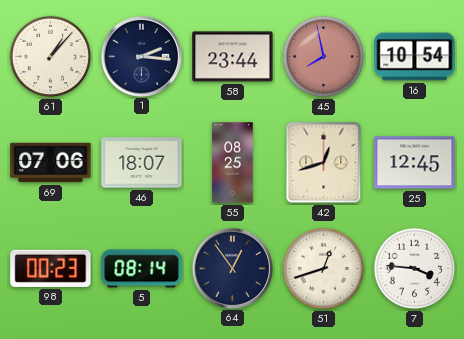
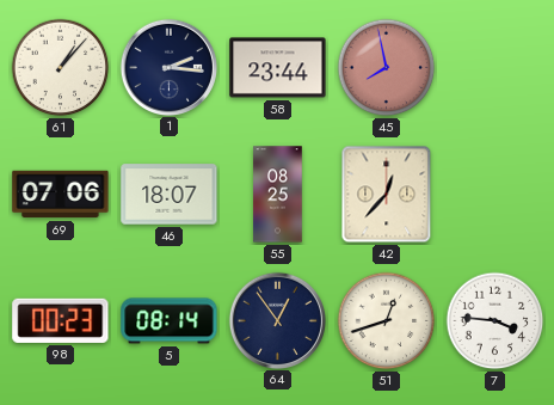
16: 10:54 -> none (415, 57)
42: 12:42 -> 12:37 (387, 195)
25: 12:45 -> none (415, 163)
